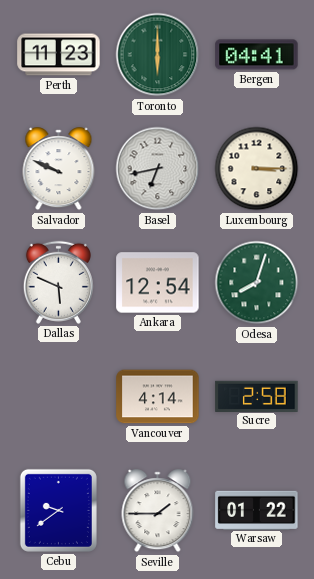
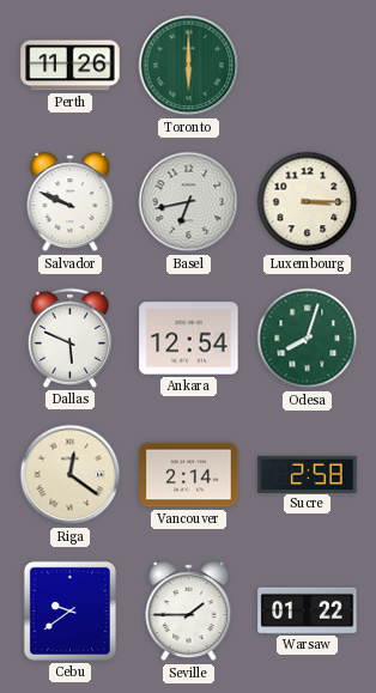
Perth: 11:23 -> 11:26 (71, 66)
Bergen: 04:41 -> none (257, 55)
Riga: none -> 12:21 (71, 475)
Vancouver: 4:14 -> 2:14 (189, 475)
